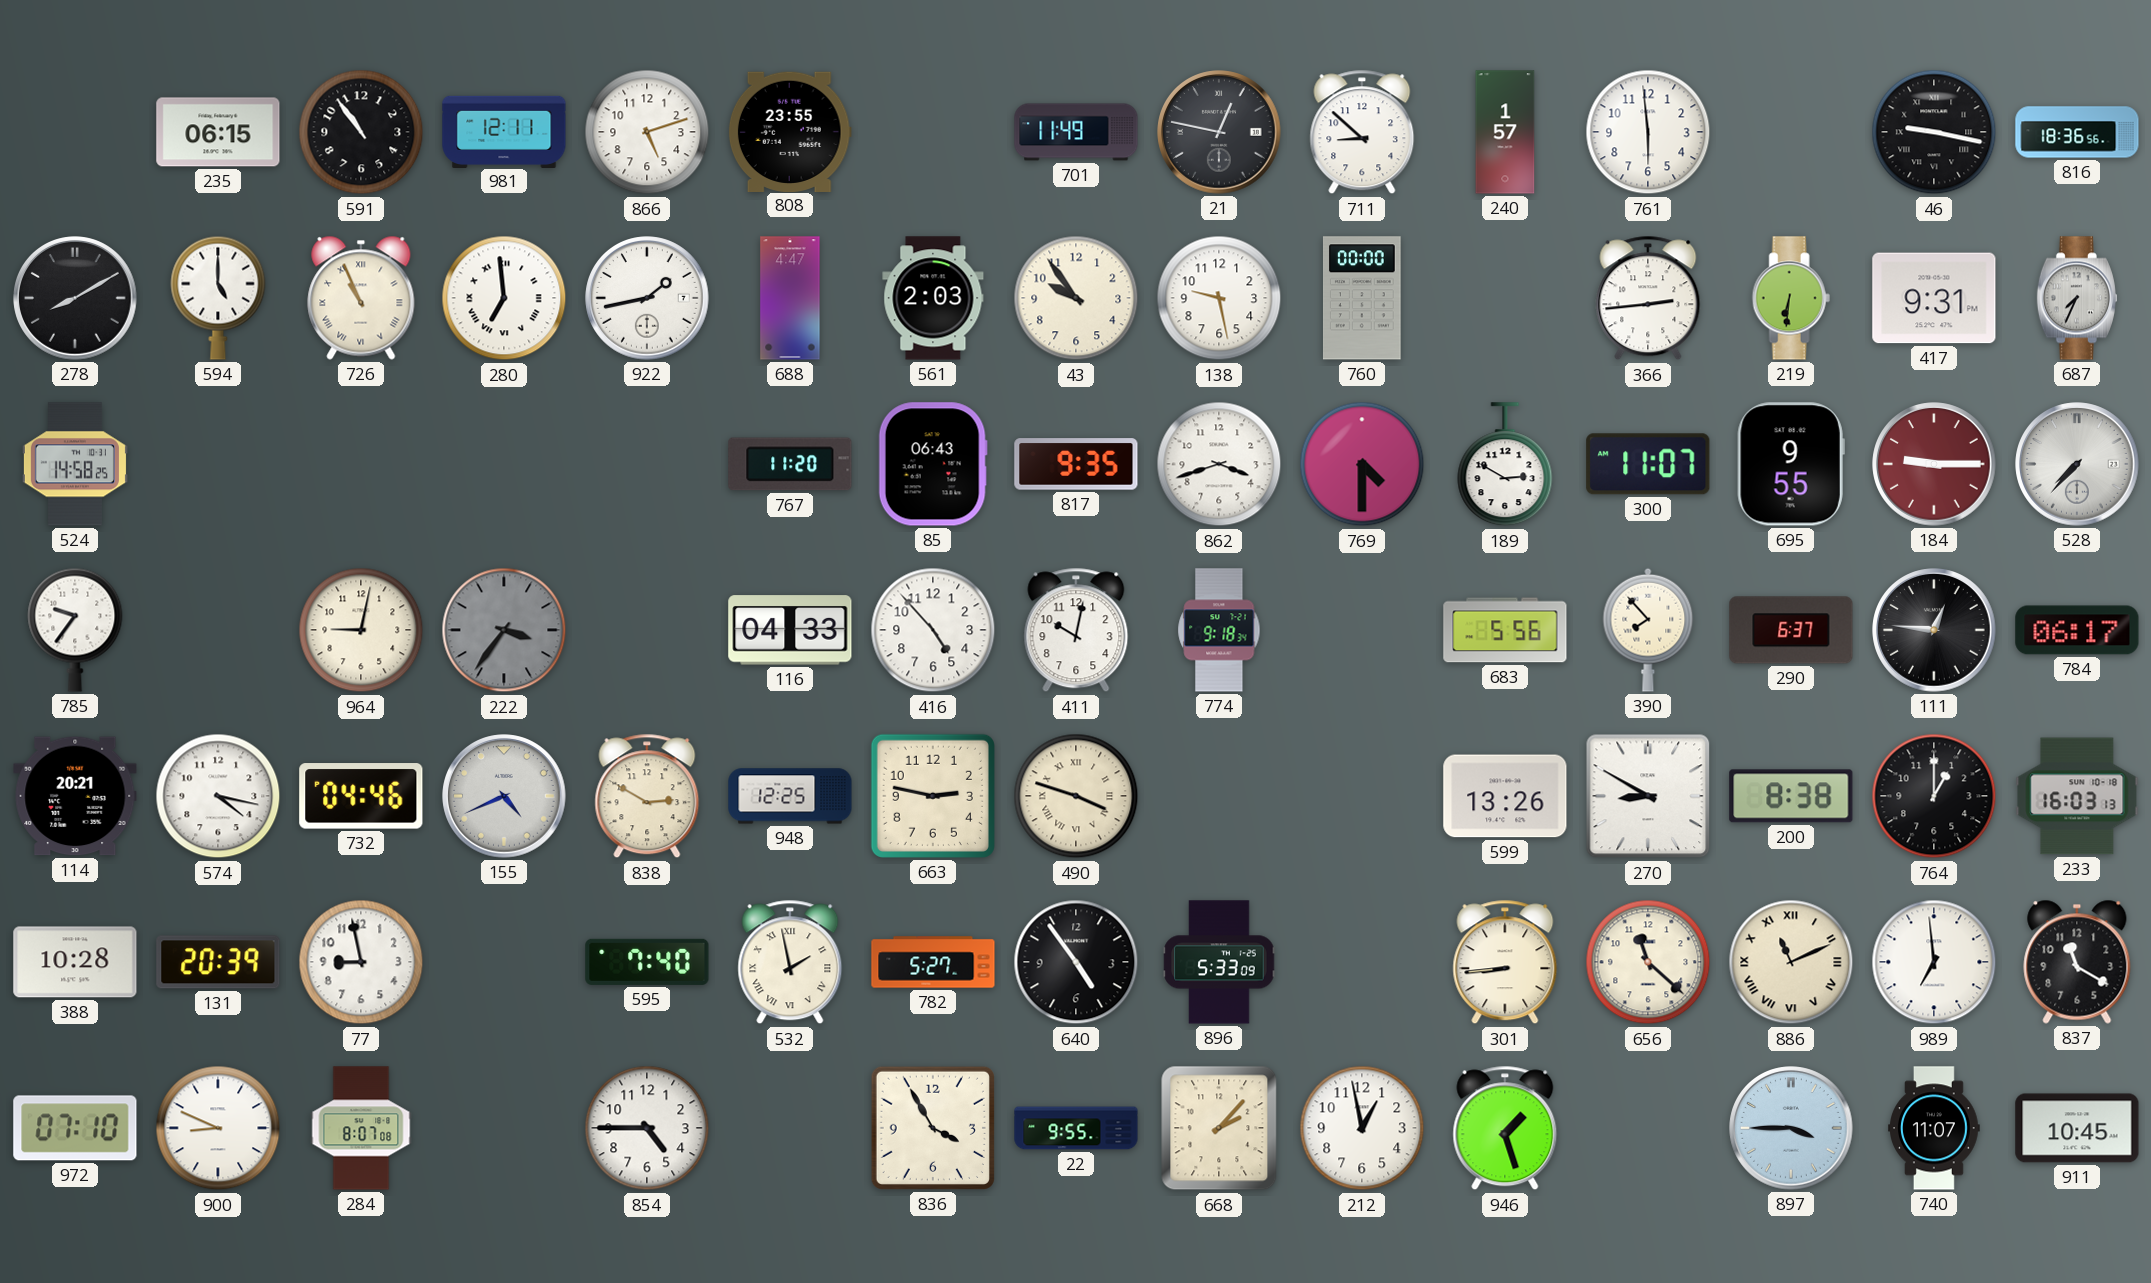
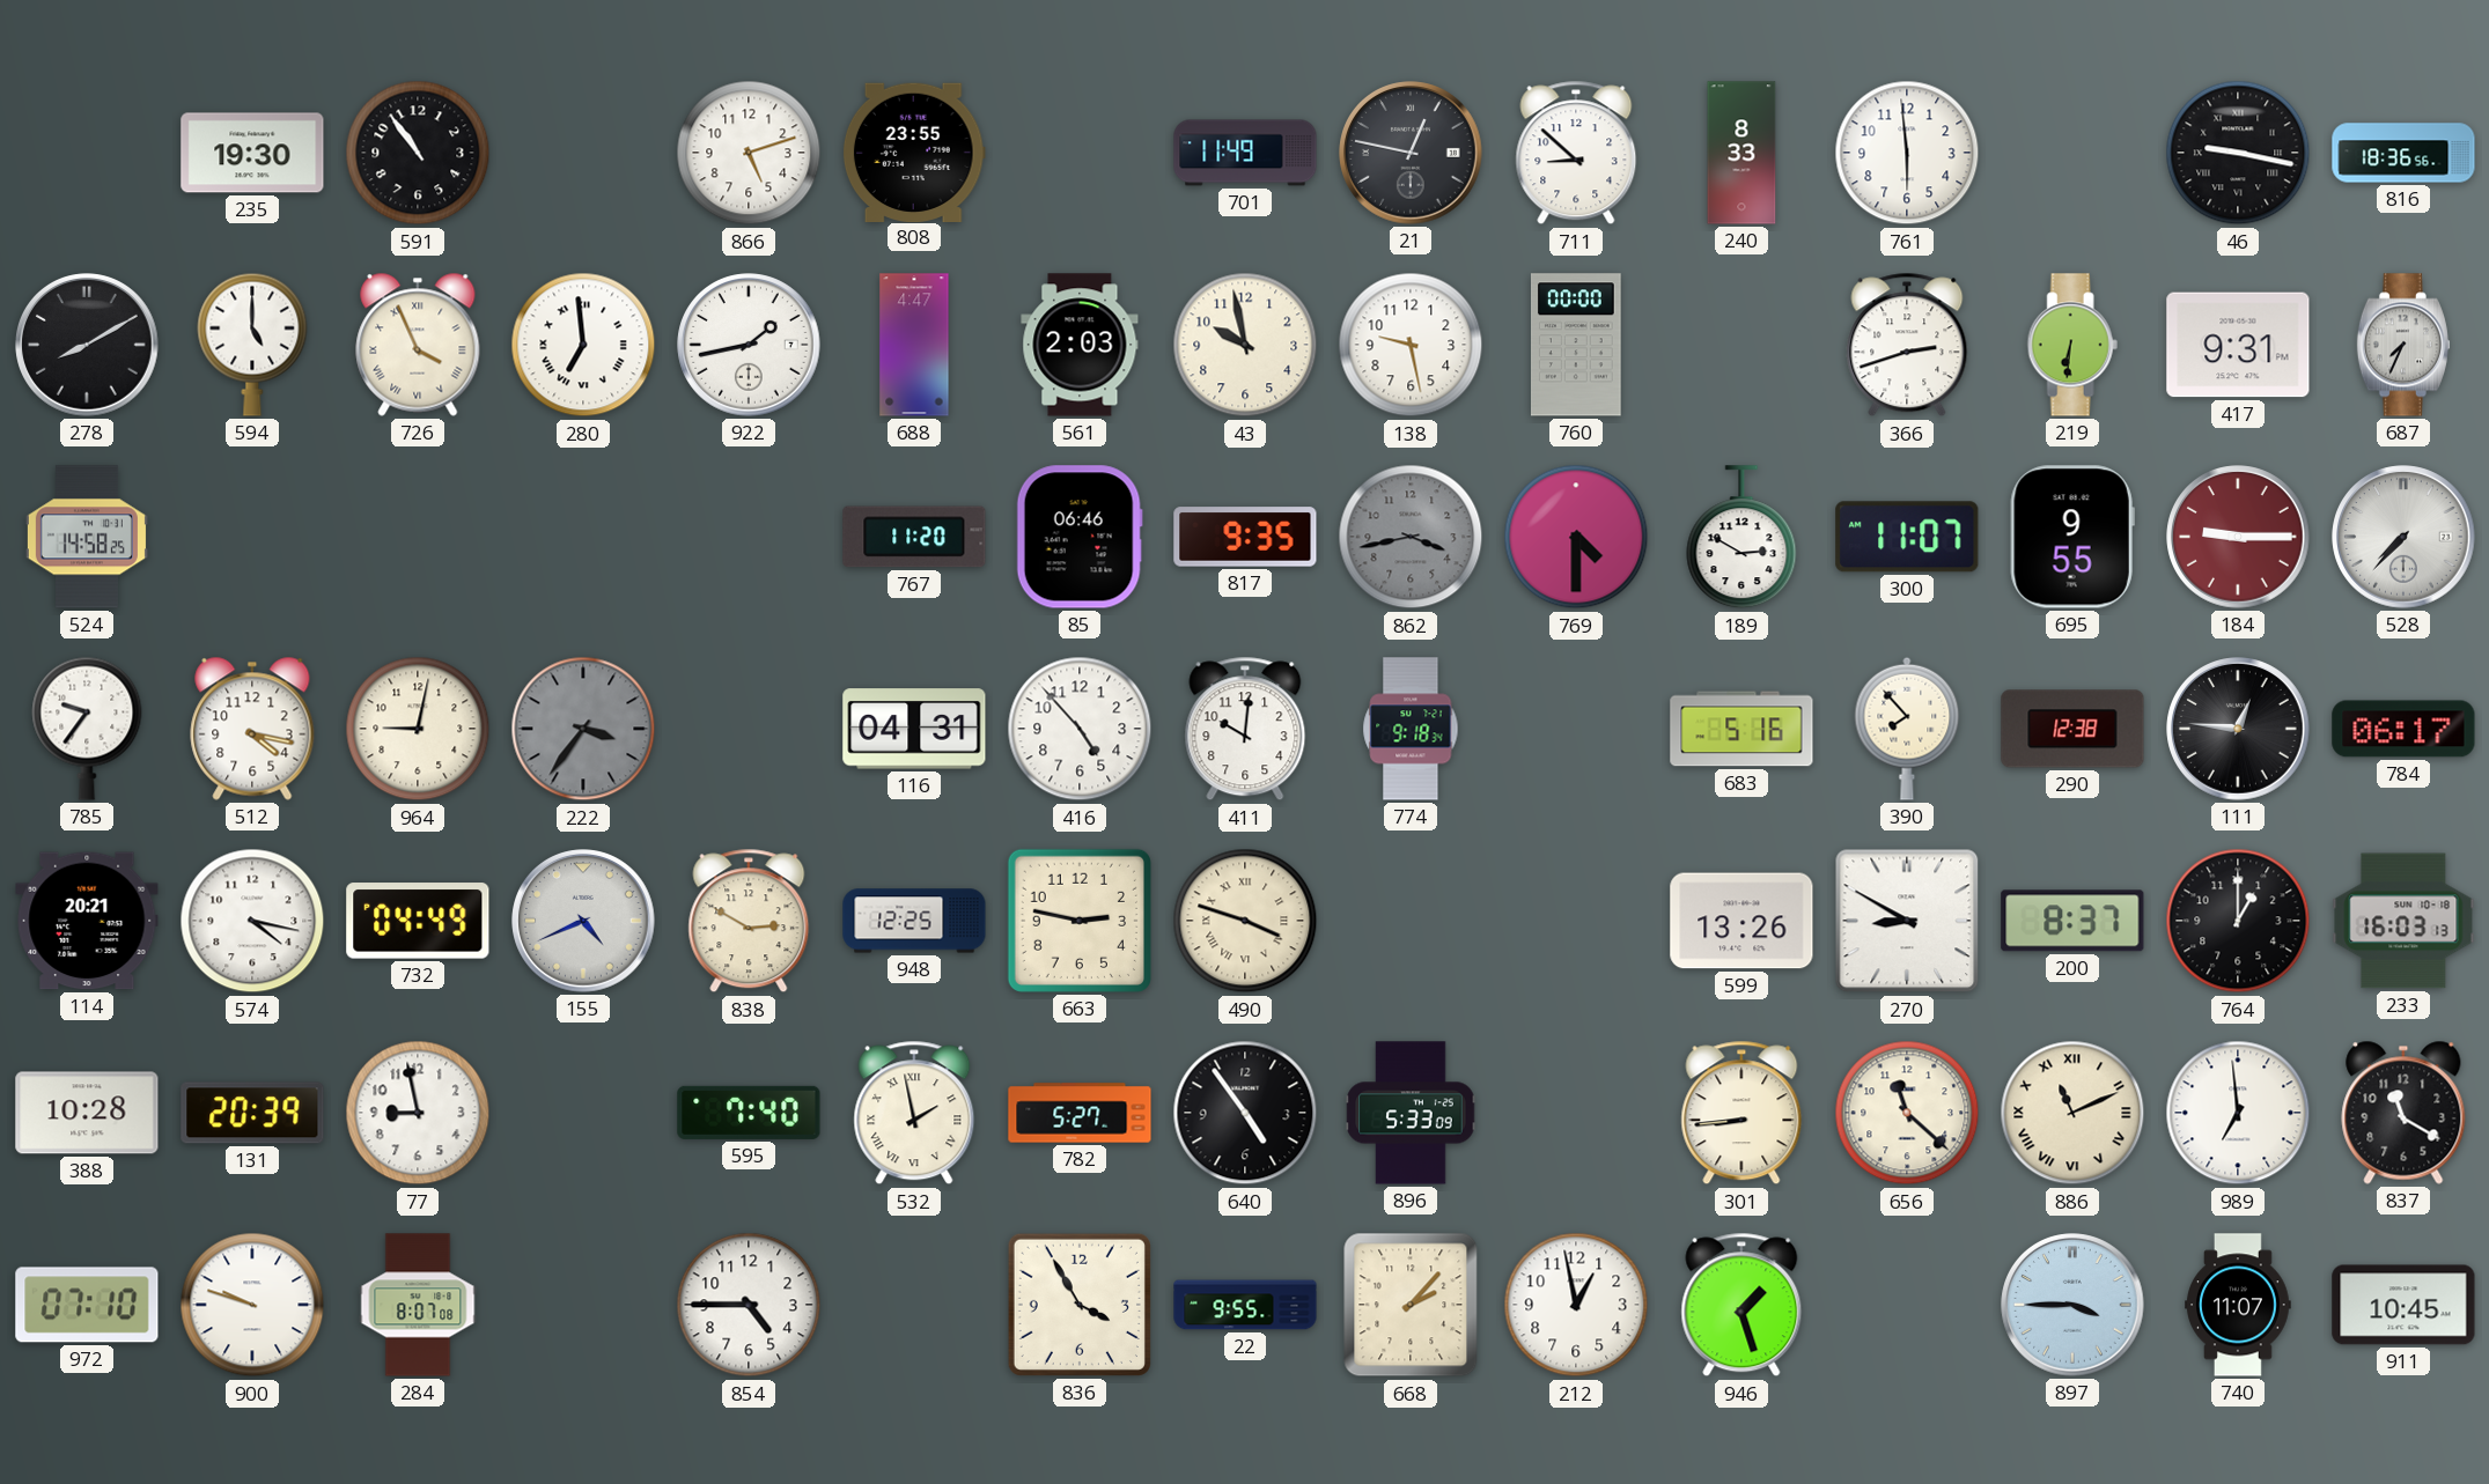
235: 06:15 -> 19:30 (252, 153)
981: 12:11 -> none (504, 131)
240: 1:57 -> 8:33 (1741, 153)
726: 10:56 -> 3:56 (418, 345)
43: 9:54 -> 9:58 (1245, 345)
366: 2:44 -> 2:42 (1907, 345)
85: 06:43 -> 06:46 (1080, 537)
862: 3:42 -> 3:43 (1411, 537)
862 dial: white -> grey (1411, 537)
512: none -> 4:17 (252, 729)
116: 04:33 -> 04:31 (914, 729)
411: 10:02 -> 10:01 (1245, 729)
683: 5:56 -> 5:16 (1741, 729)
290: 6:37 -> 12:38 (2072, 729)
732: 04:46 -> 04:49 (418, 921)
200: 8:38 -> 8:37 (2072, 921)
900: 8:49 -> 9:48 (252, 1305)
